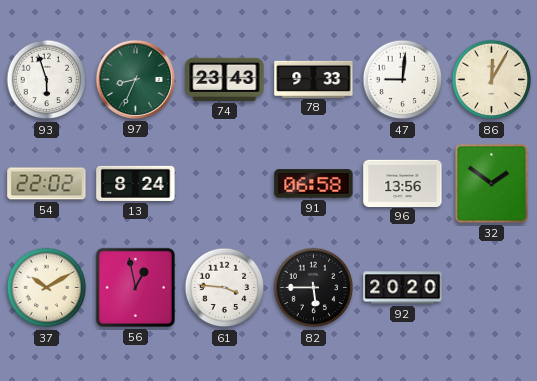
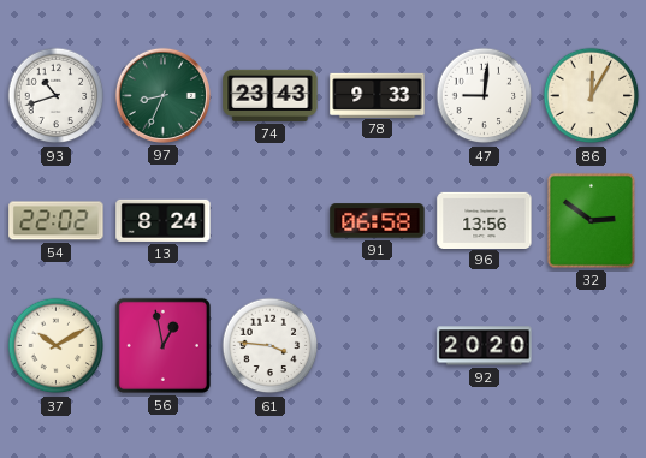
93: 5:57 -> 10:42 (57, 96)
32: 1:51 -> 2:51 (591, 220)
82: 5:45 -> none (314, 288)
